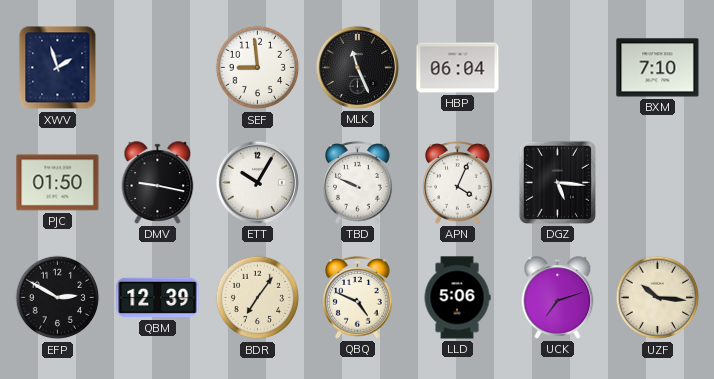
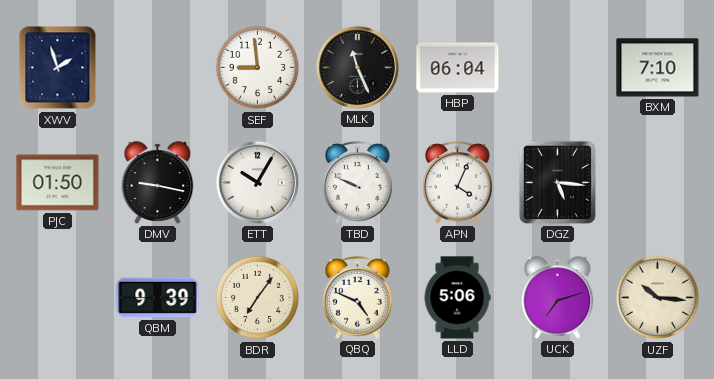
EFP: 2:50 -> none (58, 298)
QBM: 12:39 -> 9:39 (158, 298)
